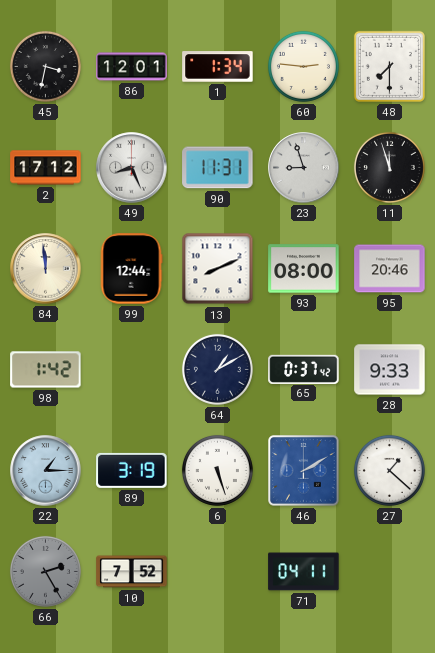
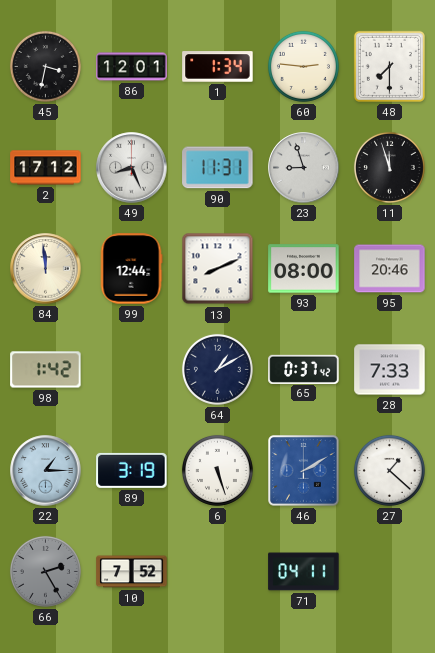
28: 9:33 -> 7:33 (390, 370)
